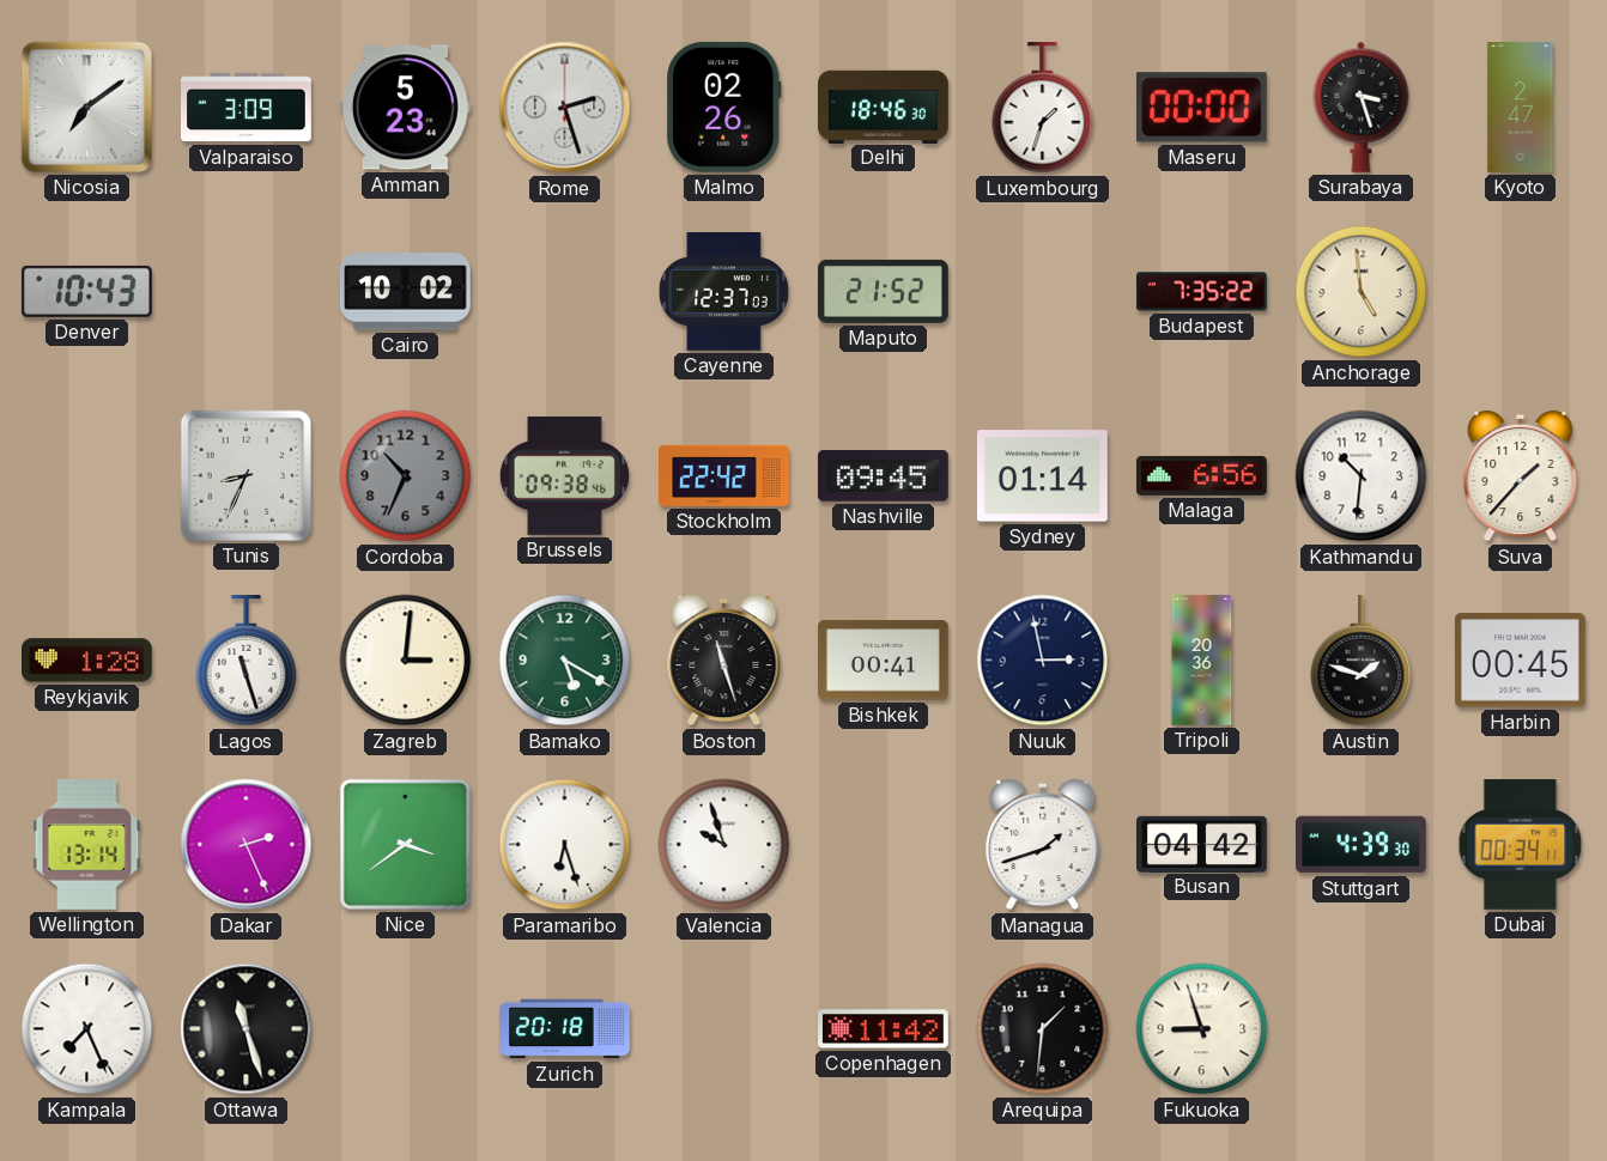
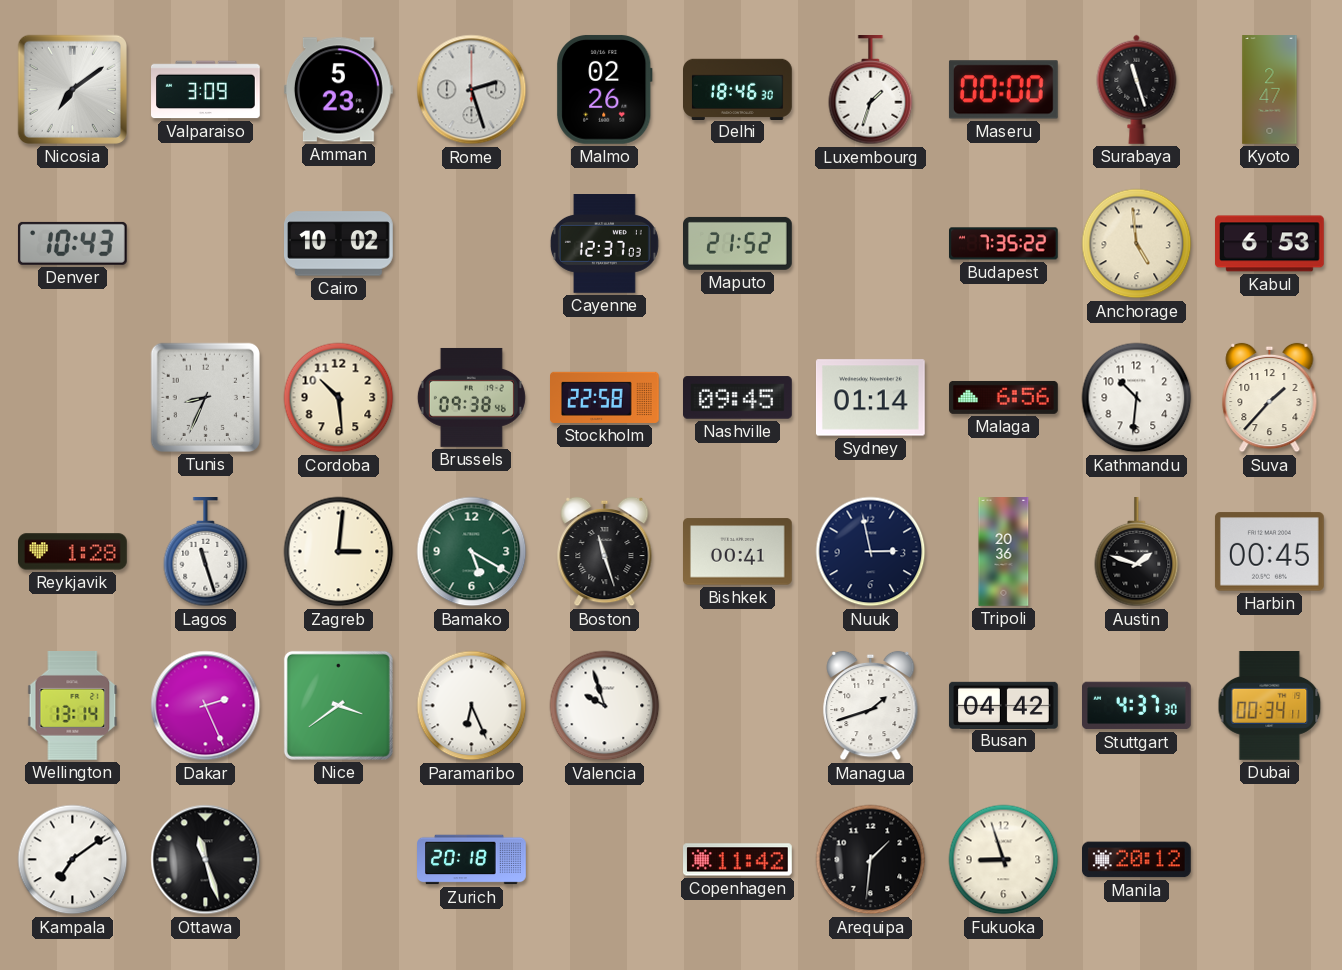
Surabaya: 3:27 -> 11:27 (1137, 89)
Kabul: none -> 6:53 (1270, 244)
Cordoba: 10:34 -> 10:29 (339, 398)
Cordoba dial: grey -> cream (339, 398)
Stockholm: 22:42 -> 22:58 (605, 397)
Paramaribo: 6:27 -> 6:26 (472, 706)
Stuttgart: 4:39 -> 4:37 (1137, 706)
Kampala: 7:26 -> 7:09 (73, 860)
Manila: none -> 20:12 (1137, 860)
